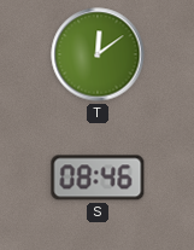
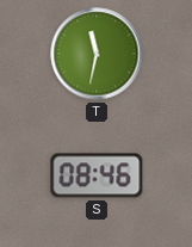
T: 12:09 -> 11:32 (97, 54)
